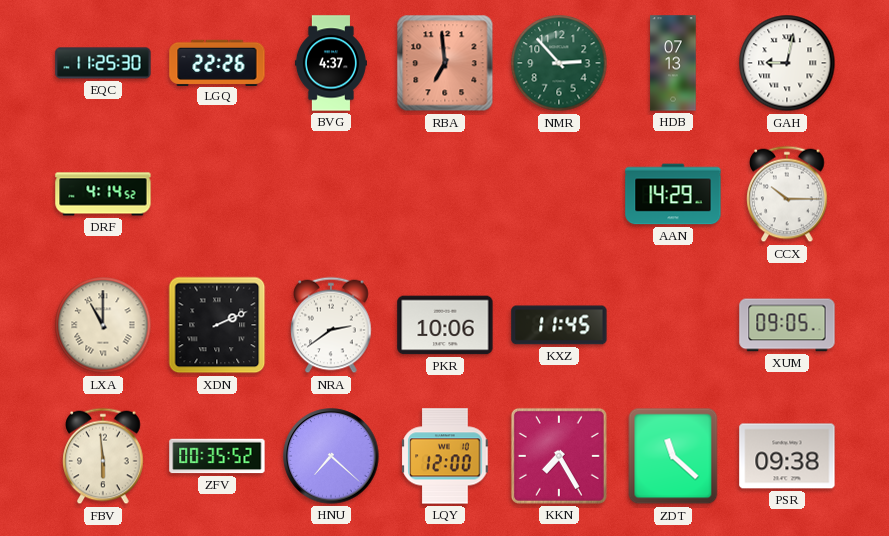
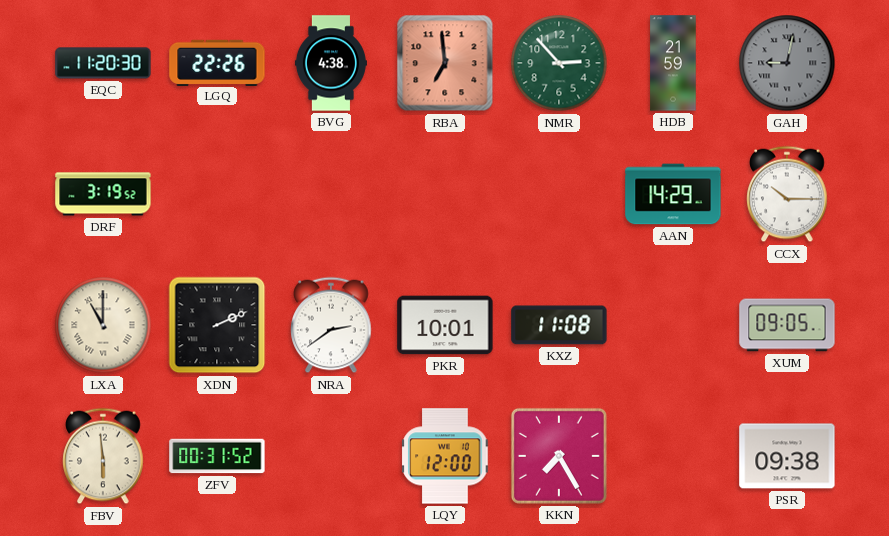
EQC: 11:25 -> 11:20 (103, 63)
BVG: 4:37 -> 4:38 (331, 63)
HDB: 07:13 -> 21:59 (673, 63)
GAH dial: white -> grey (787, 63)
DRF: 4:14 -> 3:19 (103, 194)
PKR: 10:06 -> 10:01 (445, 325)
KXZ: 11:45 -> 11:08 (559, 325)
ZFV: 00:35 -> 00:31 (217, 456)
HNU: 7:22 -> none (331, 456)
ZDT: 11:22 -> none (673, 456)
